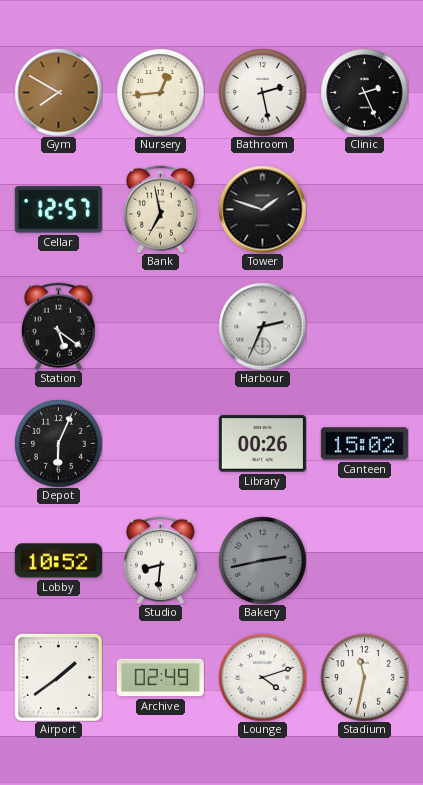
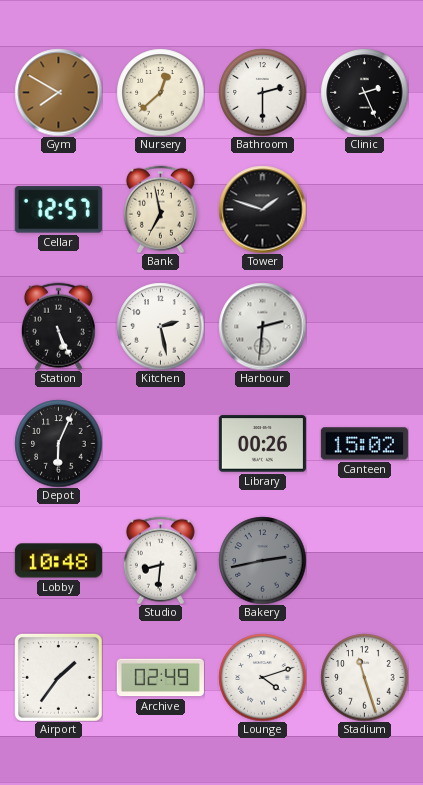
Nursery: 12:44 -> 12:38 (160, 92)
Bathroom: 2:28 -> 2:30 (262, 92)
Station: 5:21 -> 5:26 (58, 326)
Kitchen: none -> 2:28 (160, 326)
Harbour: 2:34 -> 2:31 (262, 326)
Lobby: 10:52 -> 10:48 (58, 561)
Airport: 1:39 -> 1:36 (58, 677)
Stadium: 11:32 -> 11:27 (364, 677)
